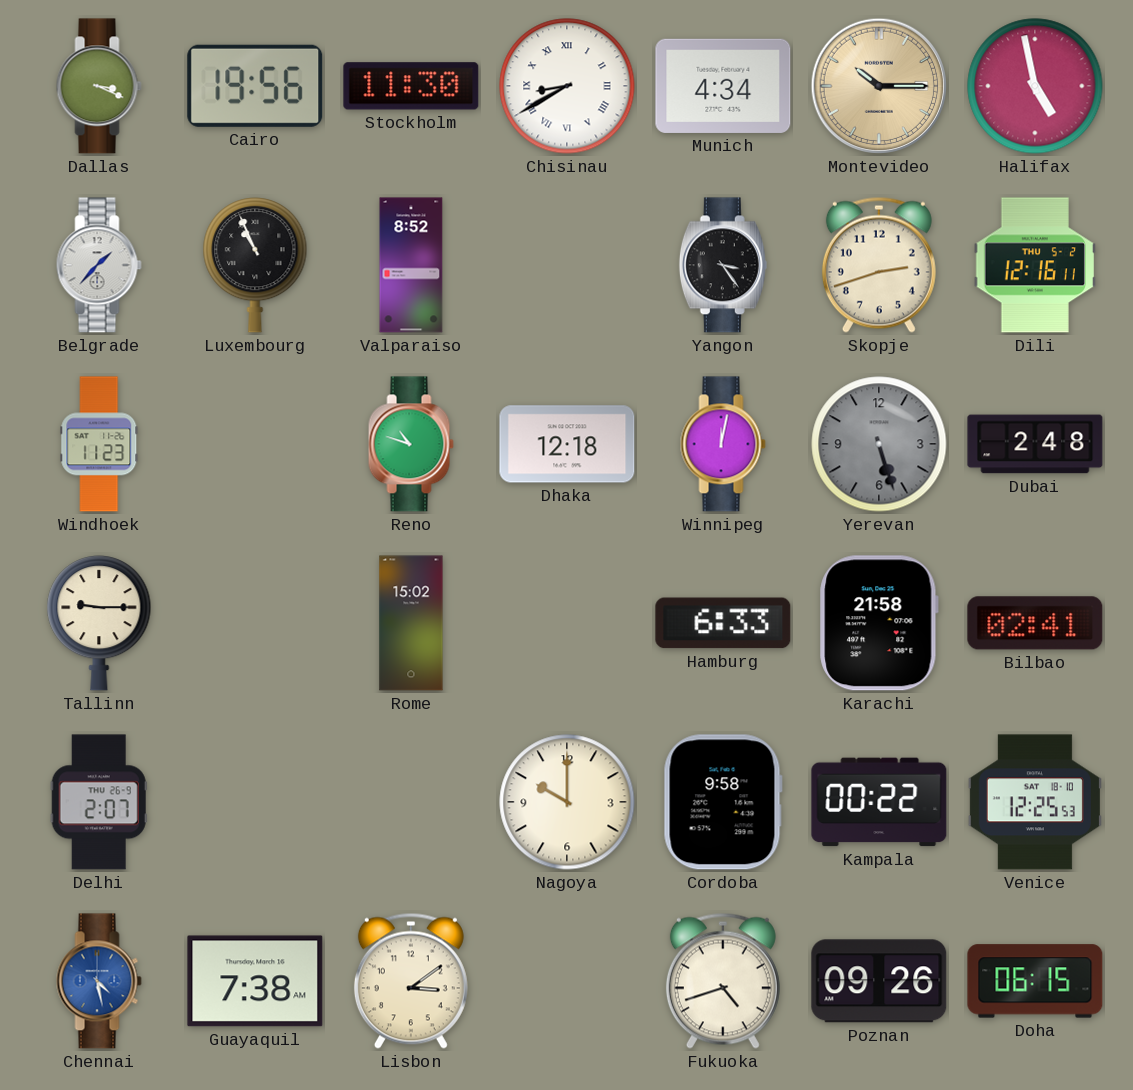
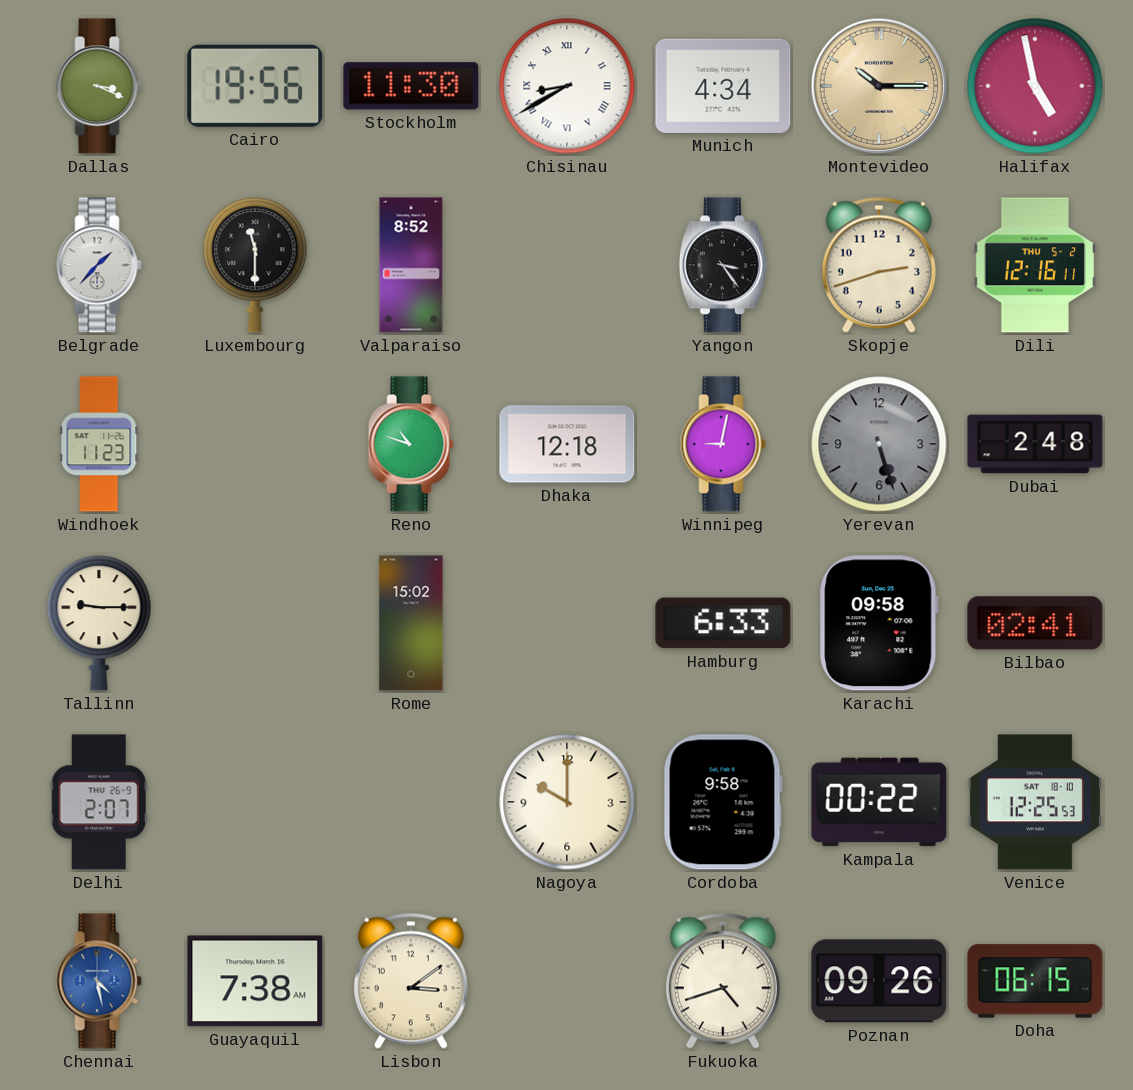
Luxembourg: 10:56 -> 11:30 (255, 265)
Winnipeg: 12:02 -> 9:02 (723, 444)
Karachi: 21:58 -> 09:58 (879, 623)
